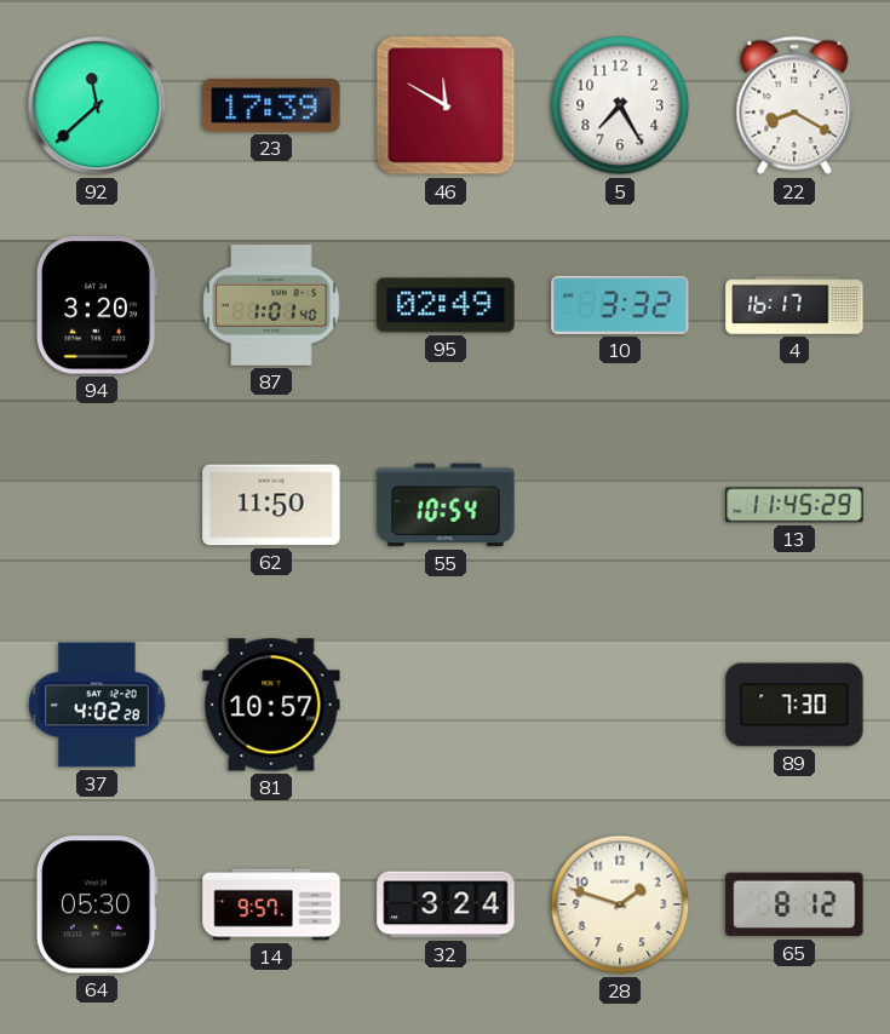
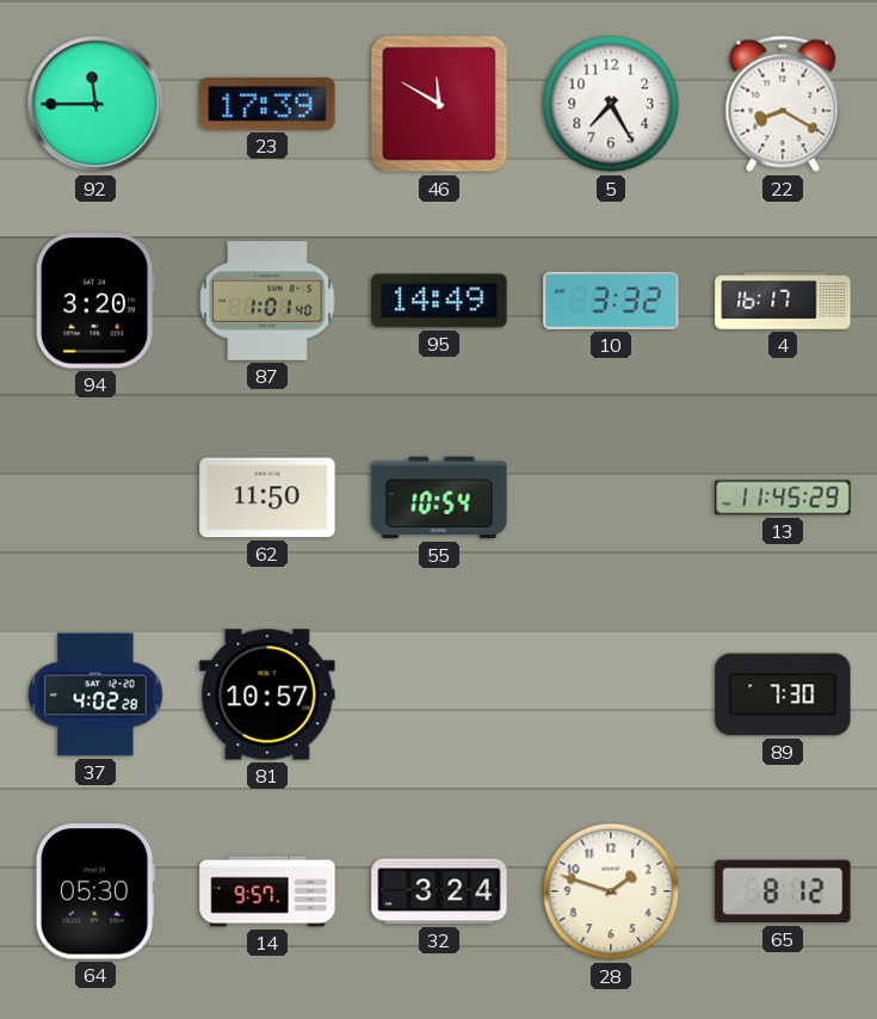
92: 11:38 -> 11:45 (95, 104)
95: 02:49 -> 14:49 (439, 301)
